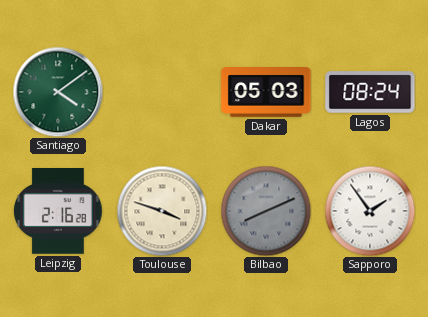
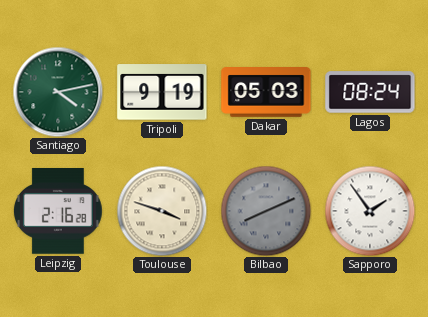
Santiago: 4:09 -> 4:13 (58, 92)
Tripoli: none -> 9:19 (162, 92)
